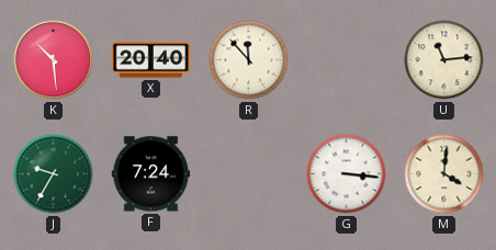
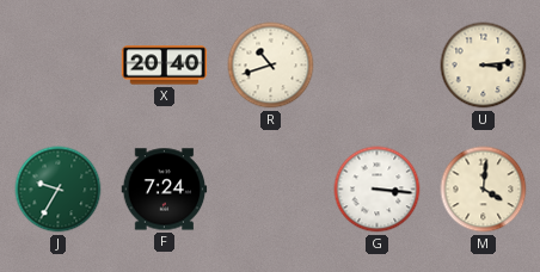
K: 10:29 -> none (54, 60)
R: 11:53 -> 10:42 (271, 66)
U: 11:14 -> 3:14 (484, 66)
